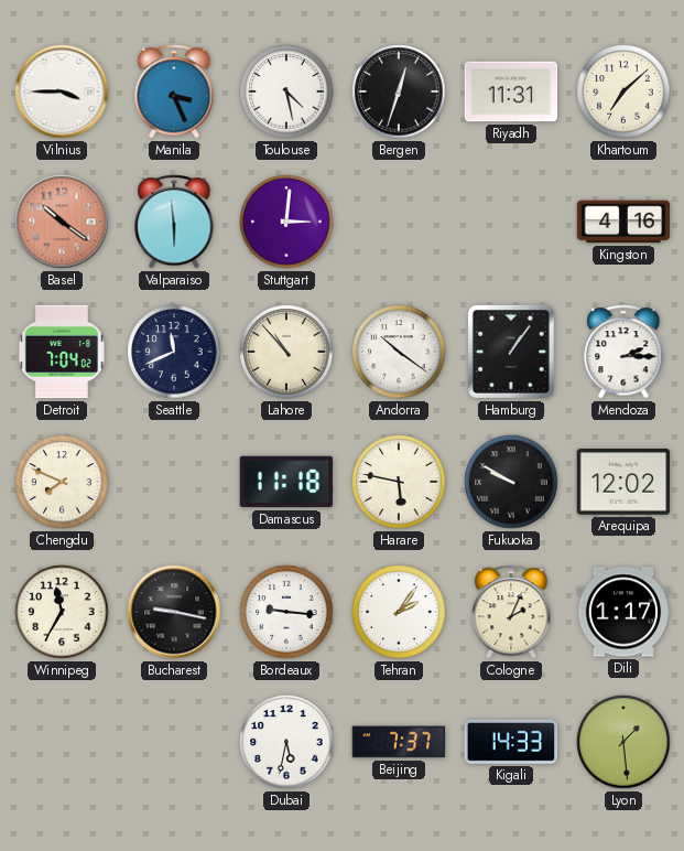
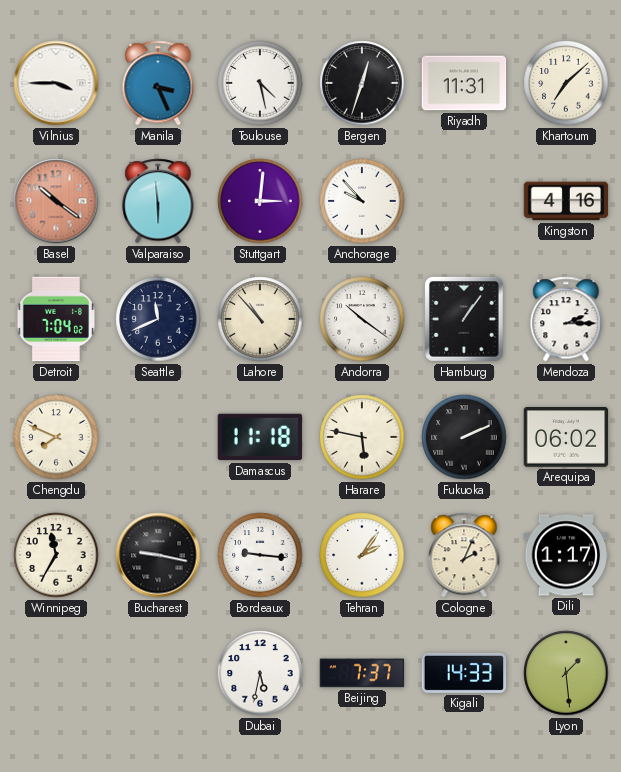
Anchorage: none -> 9:53 (362, 201)
Fukuoka: 9:50 -> 2:11 (464, 437)
Arequipa: 12:02 -> 06:02 (566, 437)
